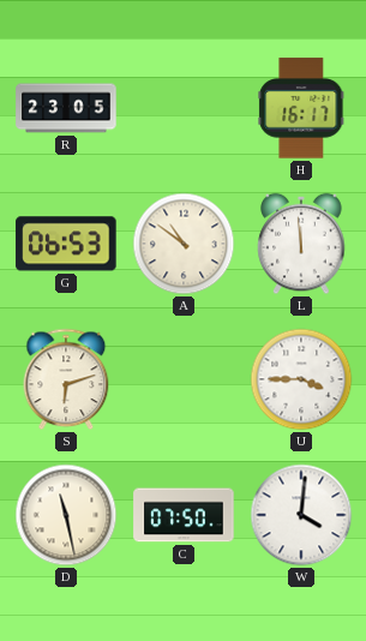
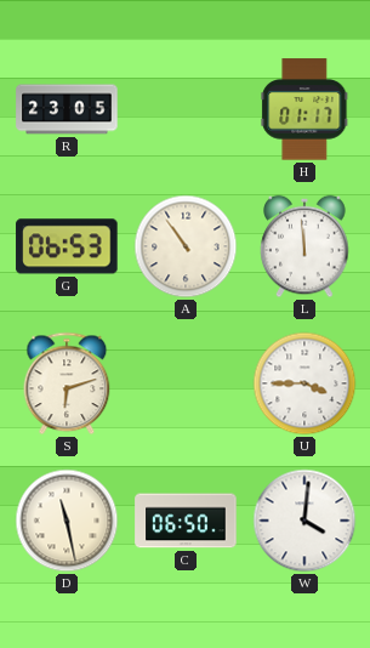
H: 16:17 -> 01:17 (304, 109)
A: 10:51 -> 10:54 (186, 246)
C: 07:50 -> 06:50 (186, 521)
